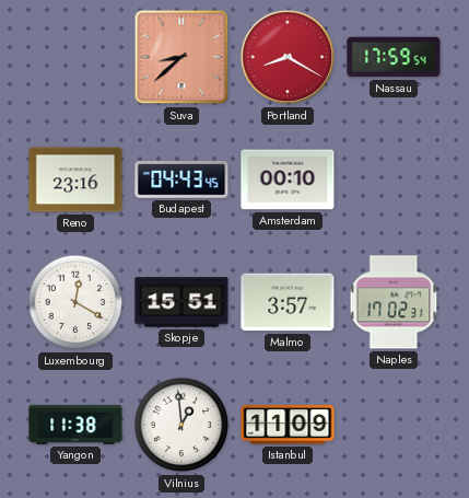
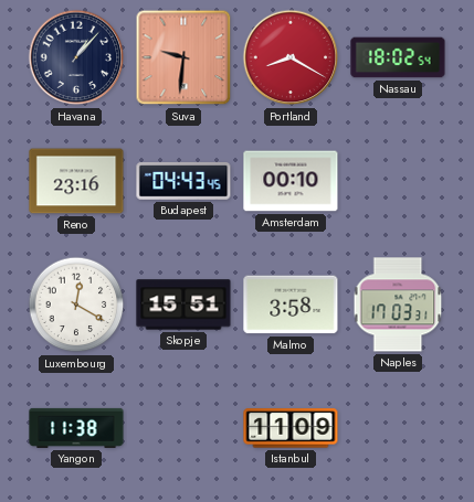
Havana: none -> 1:07 (76, 57)
Suva: 8:38 -> 9:31 (183, 57)
Nassau: 17:59 -> 18:02 (398, 57)
Malmo: 3:57 -> 3:58 (291, 305)
Naples: 17:02 -> 17:03 (398, 305)
Vilnius: 12:59 -> none (181, 425)
